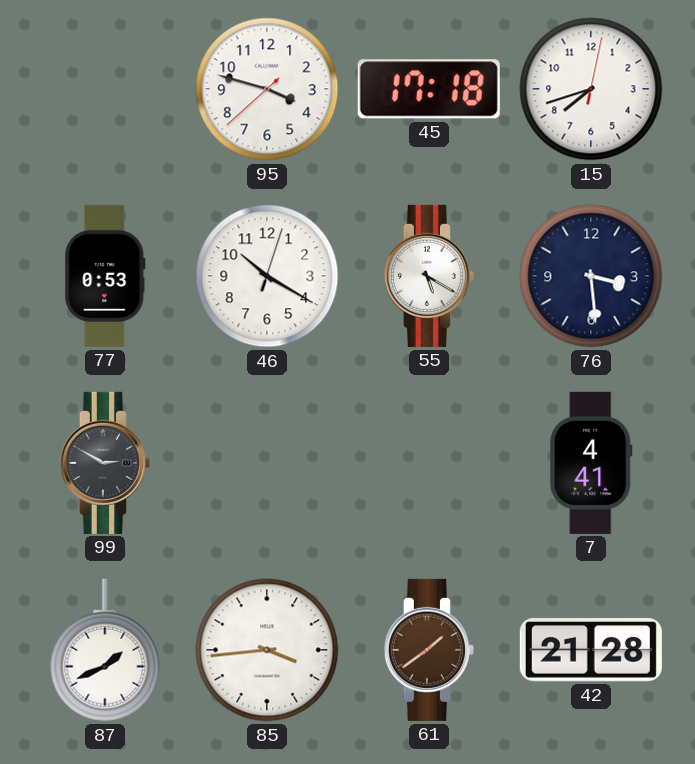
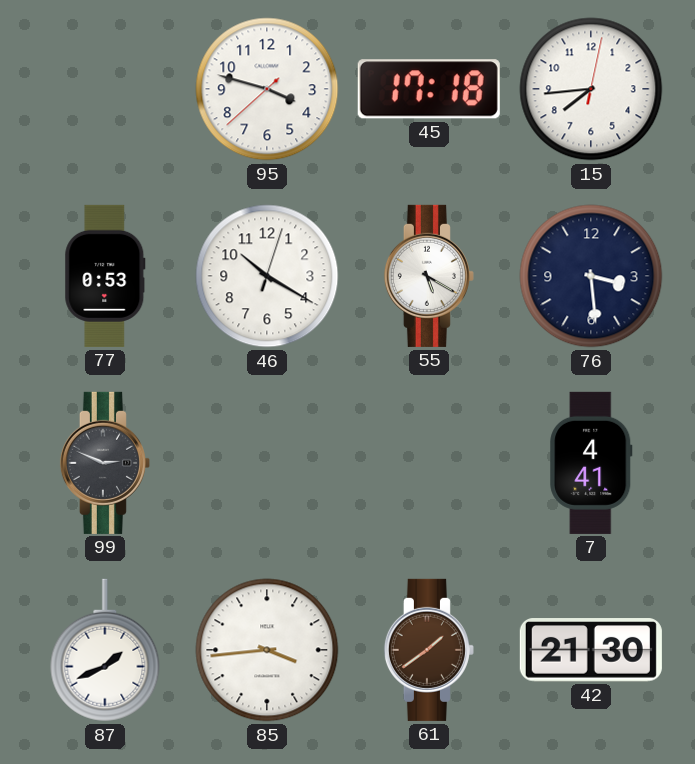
15: 7:42 -> 7:44 (591, 89)
99: 2:50 -> 2:49 (105, 463)
42: 21:28 -> 21:30 (591, 650)
